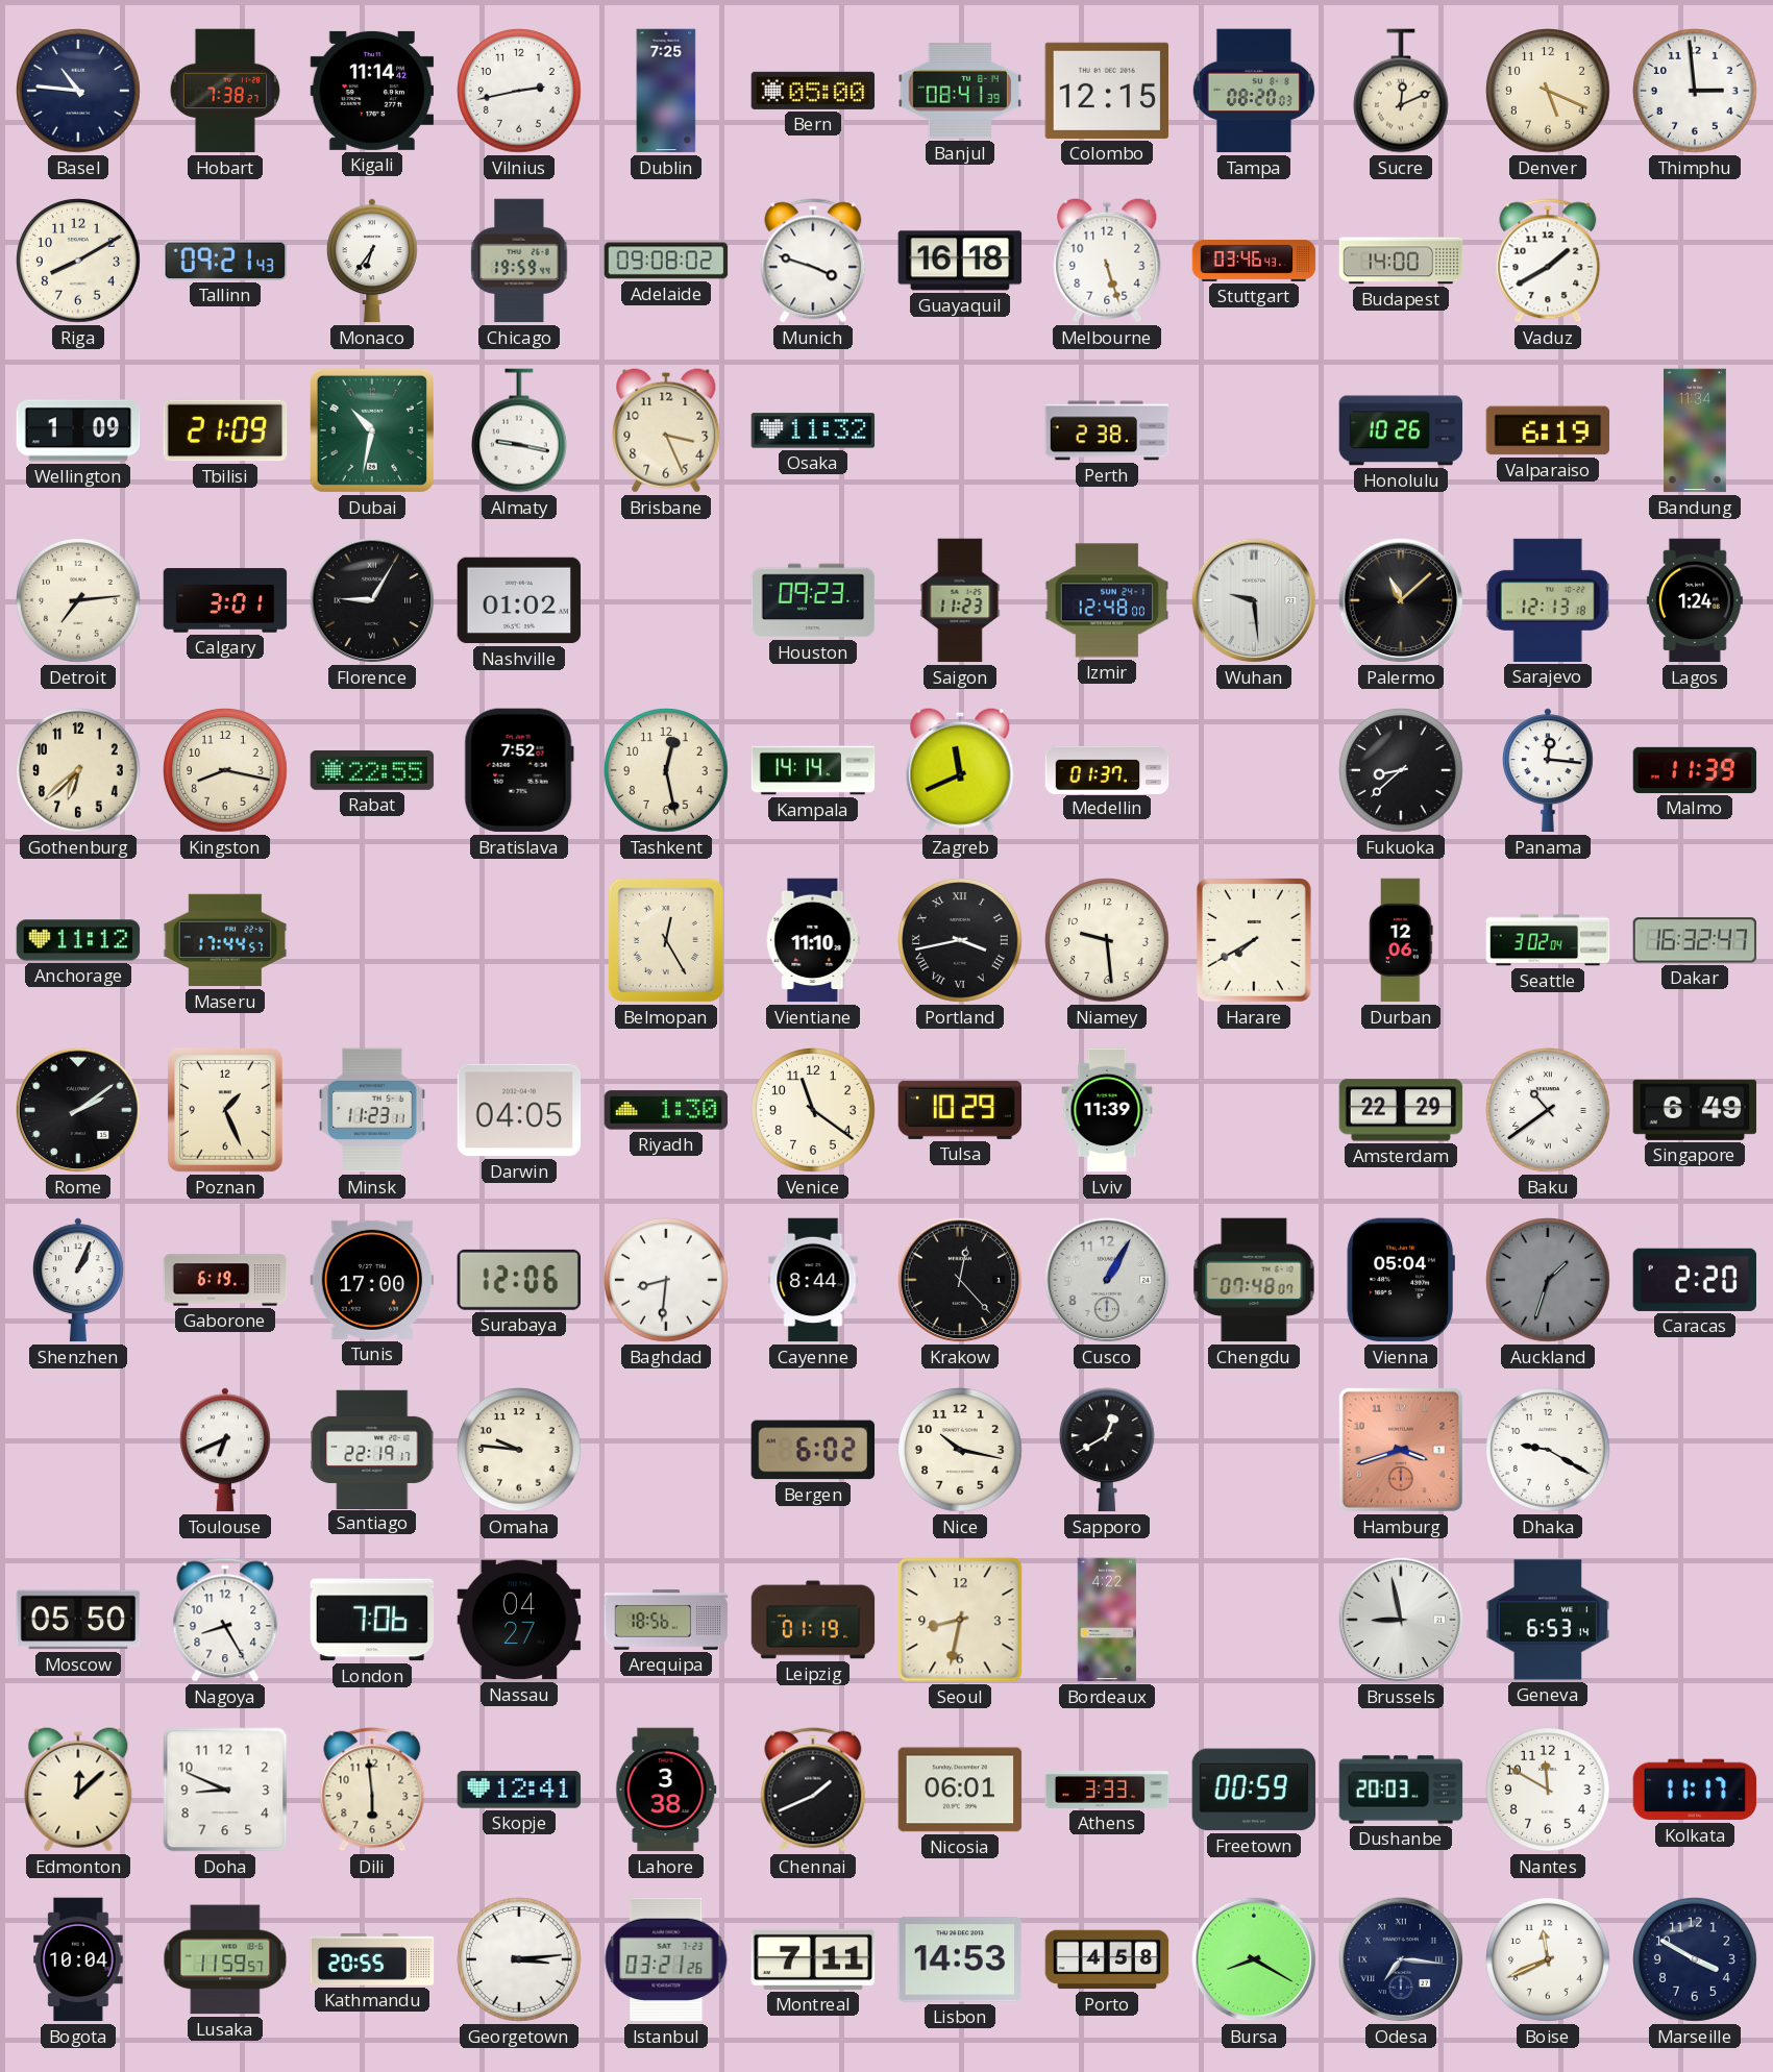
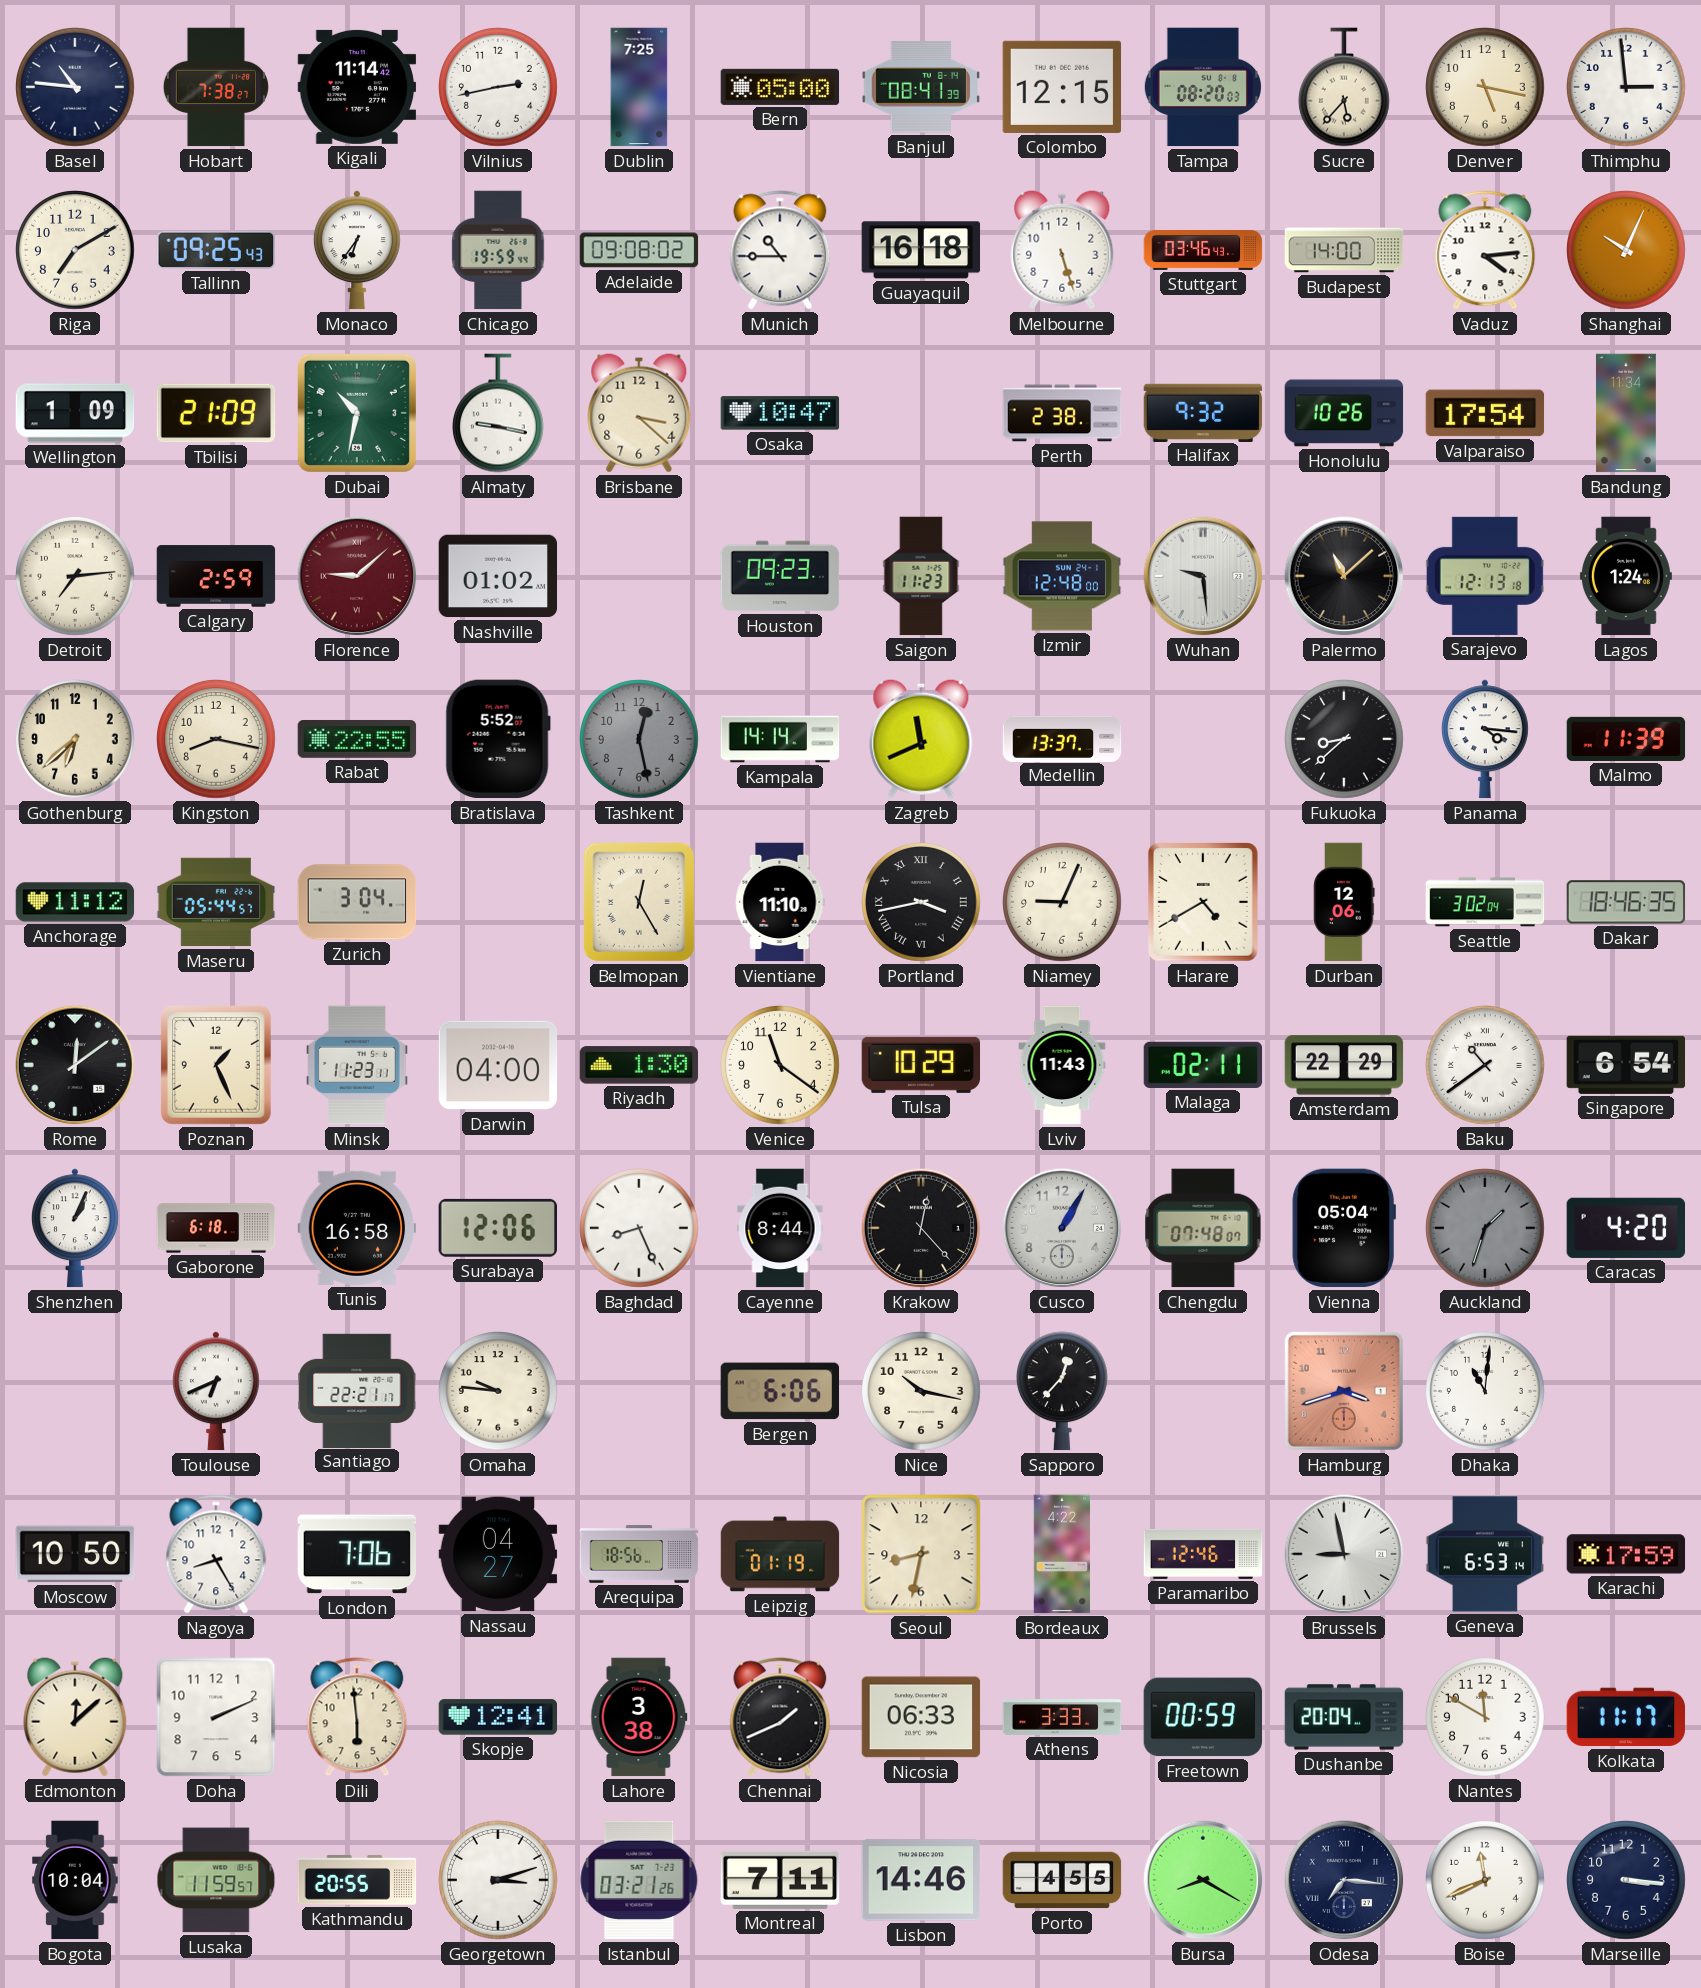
Sucre: 12:11 -> 5:37 (1344, 87)
Denver: 5:19 -> 5:17 (1486, 88)
Riga: 8:10 -> 7:10 (76, 251)
Tallinn: 09:21 -> 09:25 (216, 250)
Munich: 3:48 -> 10:45 (780, 250)
Vaduz: 1:40 -> 4:14 (1485, 250)
Shanghai: none -> 10:04 (1627, 251)
Brisbane: 3:26 -> 3:22 (639, 413)
Osaka: 11:32 -> 10:47 (780, 413)
Halifax: none -> 9:32 (1203, 412)
Valparaiso: 6:19 -> 17:54 (1485, 413)
Calgary: 3:01 -> 2:59 (216, 576)
Florence: 9:05 -> 9:08 (357, 576)
Florence dial: black -> burgundy (357, 576)
Bratislava: 7:52 -> 5:52 (498, 739)
Tashkent dial: cream -> grey (640, 740)
Medellin: 01:37 -> 13:37 (1062, 738)
Panama: 12:16 -> 4:16 (1485, 739)
Maseru: 17:44 -> 05:44 (216, 902)
Zurich: none -> 3:04 (357, 902)
Niamey: 9:29 -> 9:04 (1063, 903)
Harare: 7:40 -> 4:40 (1203, 903)
Dakar: 16:32 -> 18:46 (1626, 902)
Rome: 2:09 -> 12:09 (75, 1065)
Darwin: 04:05 -> 04:00 (498, 1065)
Lviv: 11:39 -> 11:43 (1062, 1065)
Malaga: none -> 02:11 (1203, 1065)
Singapore: 6:49 -> 6:54 (1626, 1065)
Gaborone: 6:19 -> 6:18 (216, 1228)
Tunis: 17:00 -> 16:58 (357, 1228)
Baghdad: 8:31 -> 8:26 (640, 1229)
Caracas: 2:20 -> 4:20 (1626, 1228)
Santiago: 22:19 -> 22:21 (357, 1390)
Bergen: 6:02 -> 6:06 (780, 1391)
Sapporo: 12:40 -> 12:37 (1062, 1391)
Dhaka: 9:20 -> 11:01 (1486, 1392)
Moscow: 05:50 -> 10:50 (75, 1554)
Paramaribo: none -> 12:46 (1203, 1554)
Karachi: none -> 17:59 (1626, 1554)
Doha: 8:49 -> 2:11 (216, 1717)
Nicosia: 06:01 -> 06:33 (921, 1717)
Dushanbe: 20:03 -> 20:04 (1344, 1717)
Georgetown: 3:14 -> 3:12 (499, 1881)
Lisbon: 14:53 -> 14:46 (921, 1880)
Porto: 4:58 -> 4:55 (1062, 1880)
Marseille: 3:50 -> 3:16 (1627, 1881)
